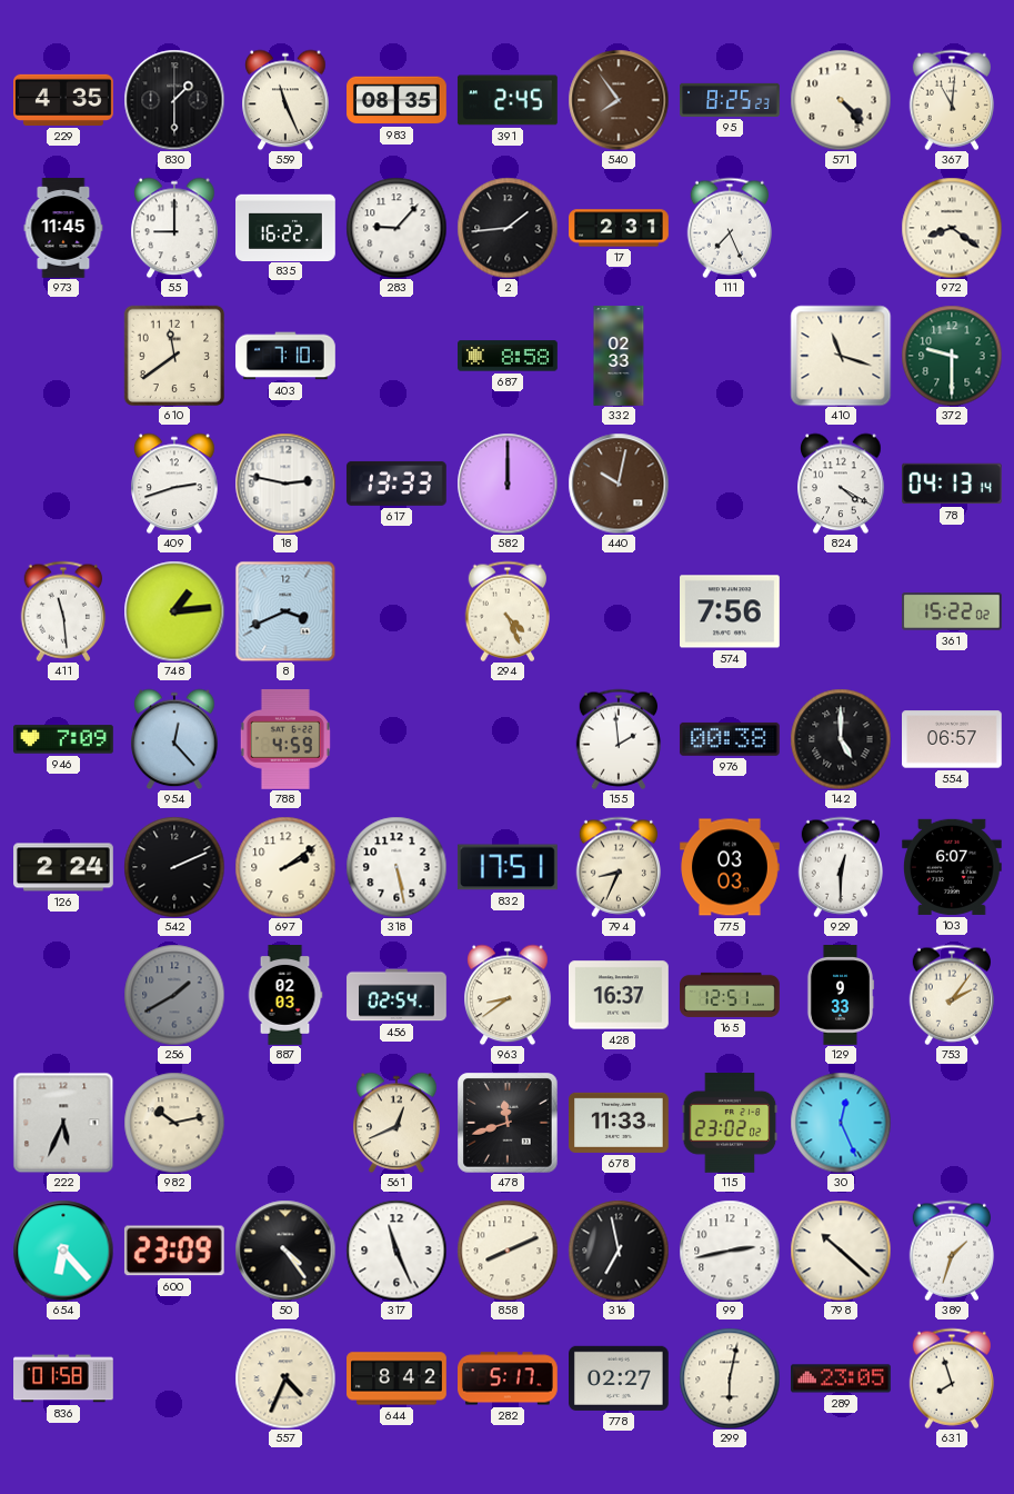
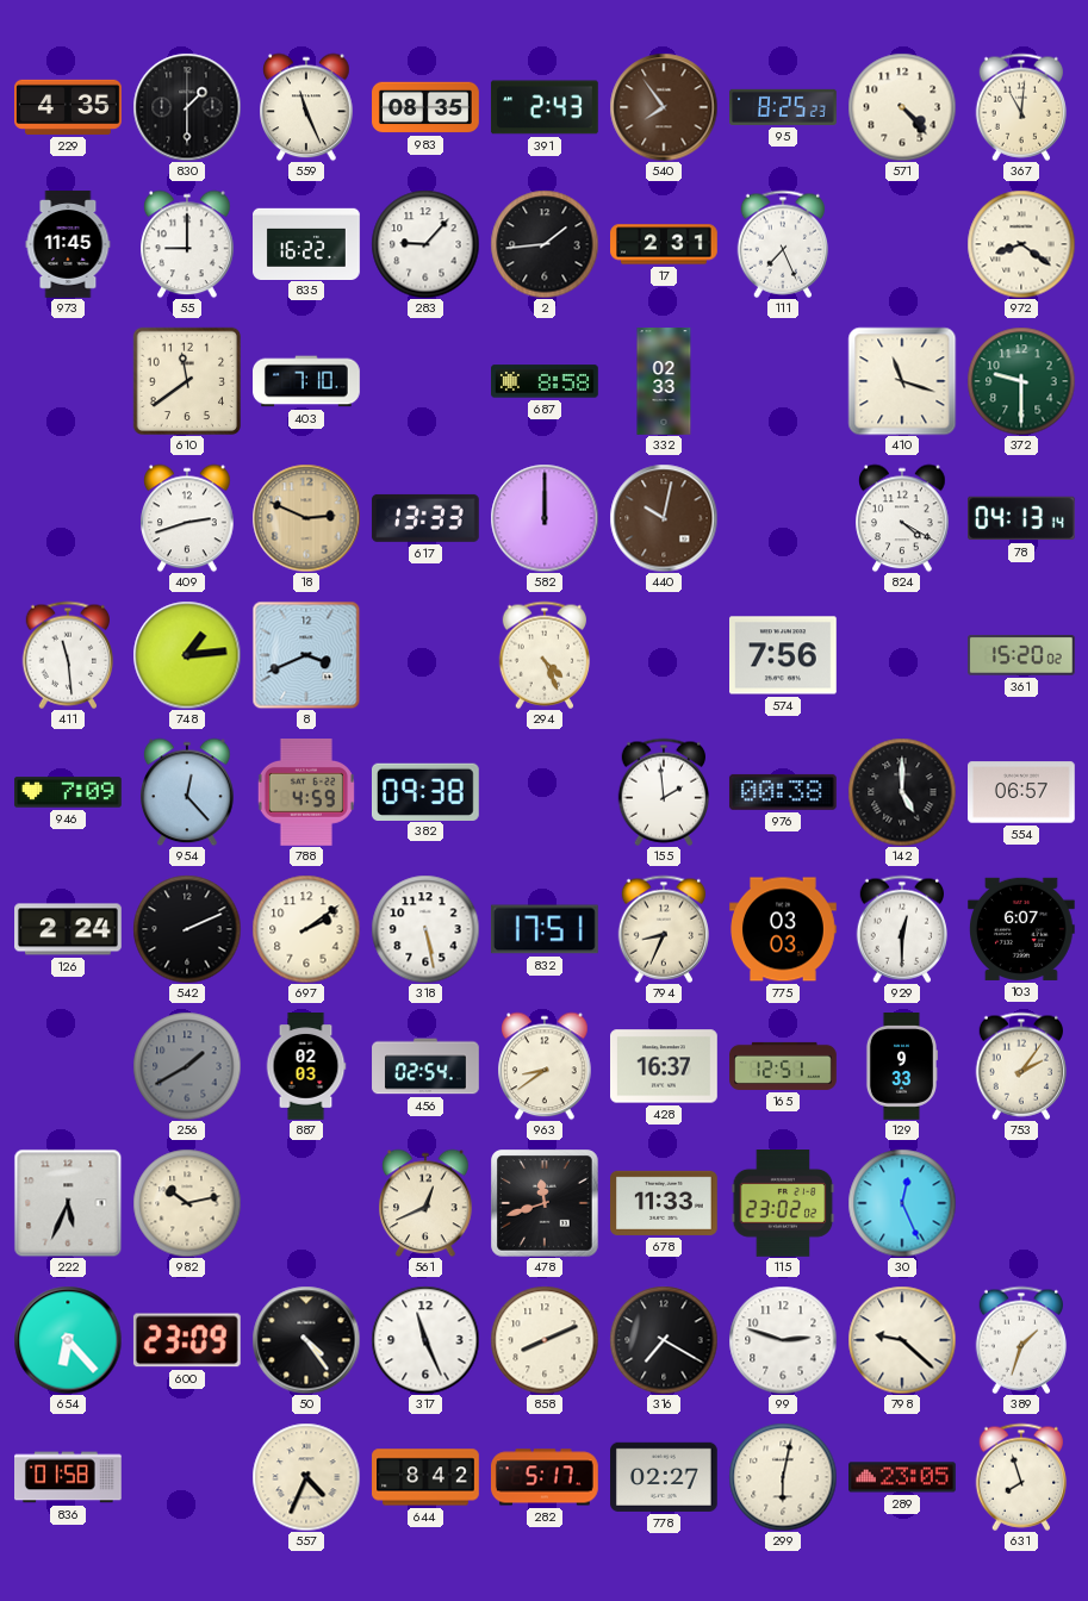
391: 2:45 -> 2:43 (545, 107)
18: 2:47 -> 2:49 (306, 518)
18 dial: white -> champagne (306, 518)
361: 15:22 -> 15:20 (1022, 655)
382: none -> 09:38 (425, 791)
316: 6:58 -> 7:20 (664, 1340)
99: 2:43 -> 2:48 (783, 1340)
798: 10:22 -> 9:22 (902, 1340)
